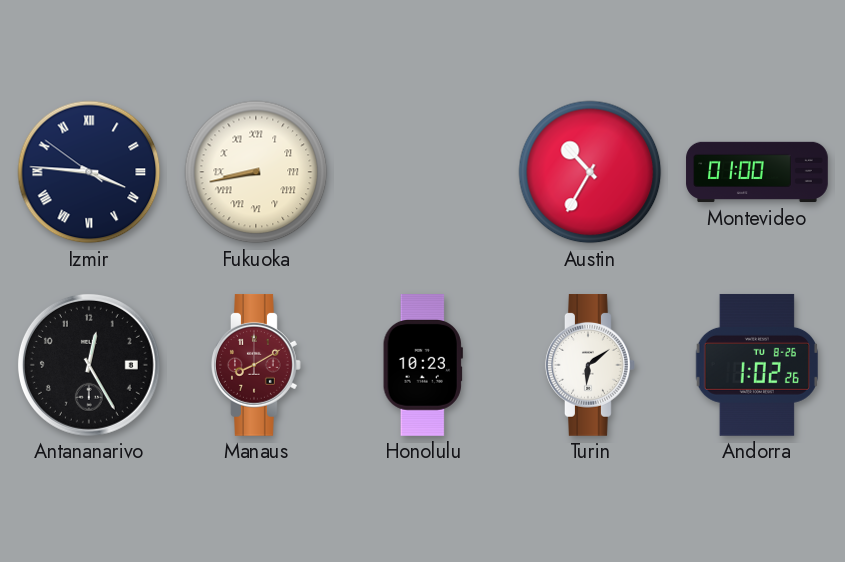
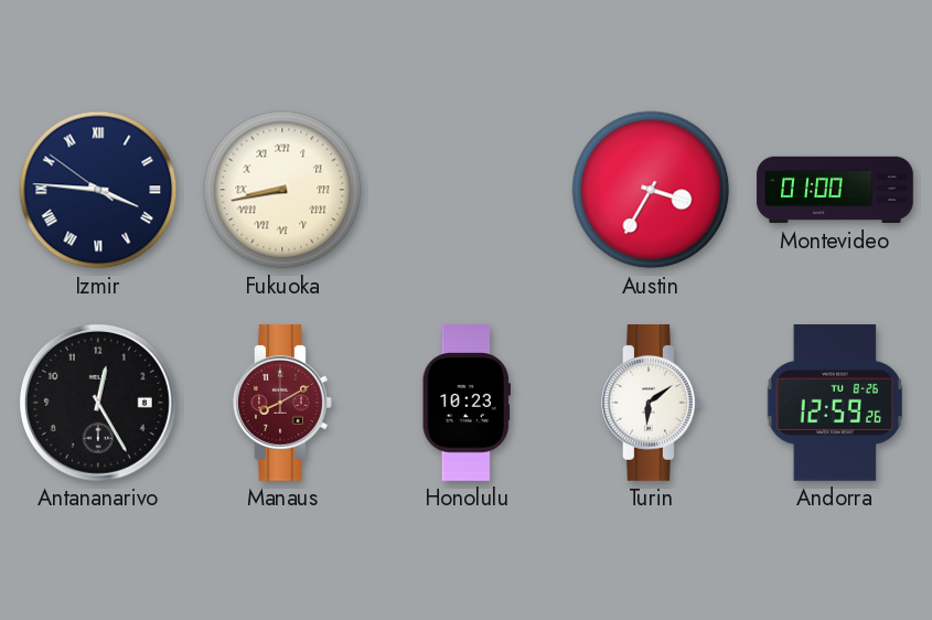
Austin: 10:35 -> 3:35 (651, 190)
Andorra: 1:02 -> 12:59 (835, 403)
